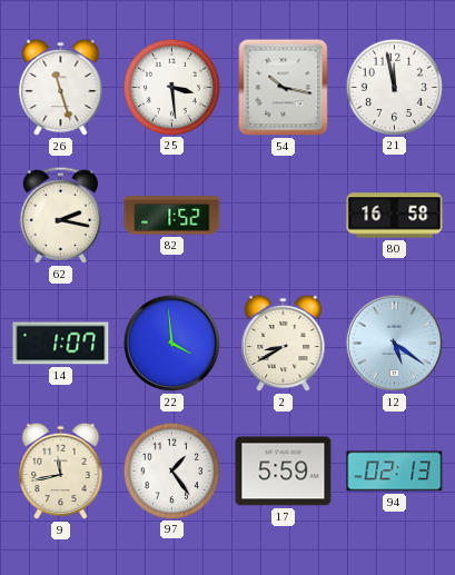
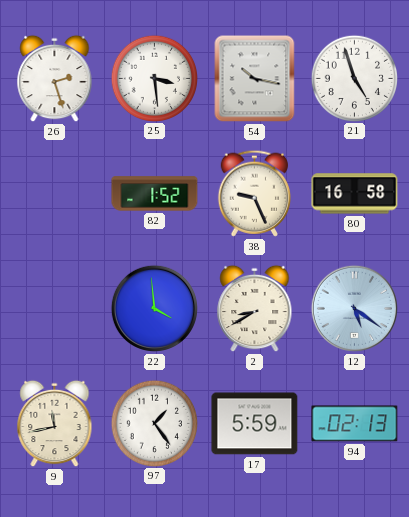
26: 11:27 -> 2:27 (55, 79)
21: 11:58 -> 4:57 (354, 78)
62: 2:17 -> none (61, 215)
38: none -> 9:26 (255, 193)
14: 1:07 -> none (61, 344)
